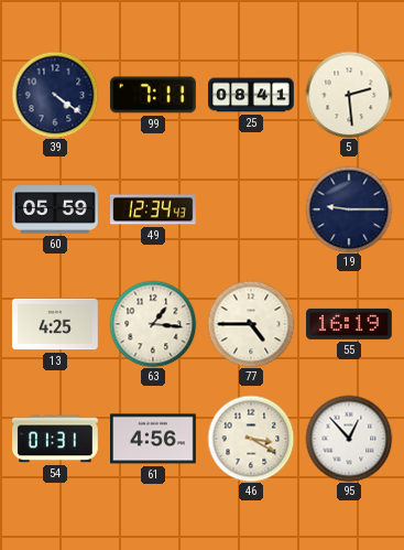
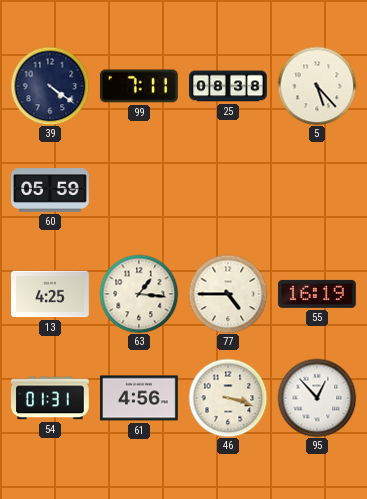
25: 08:41 -> 08:38 (229, 86)
5: 2:29 -> 5:23 (317, 86)
49: 12:34 -> none (154, 209)
19: 9:15 -> none (349, 209)
46: 3:20 -> 3:18 (228, 398)
